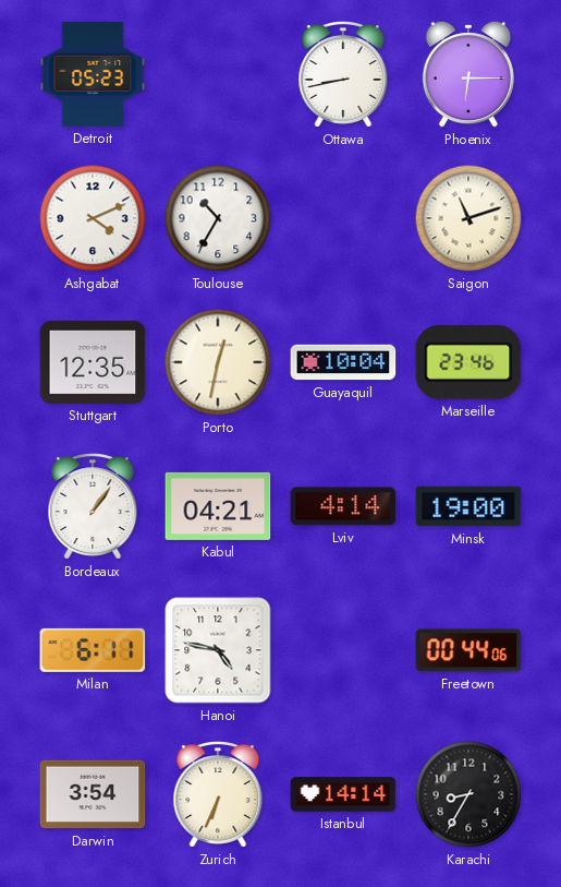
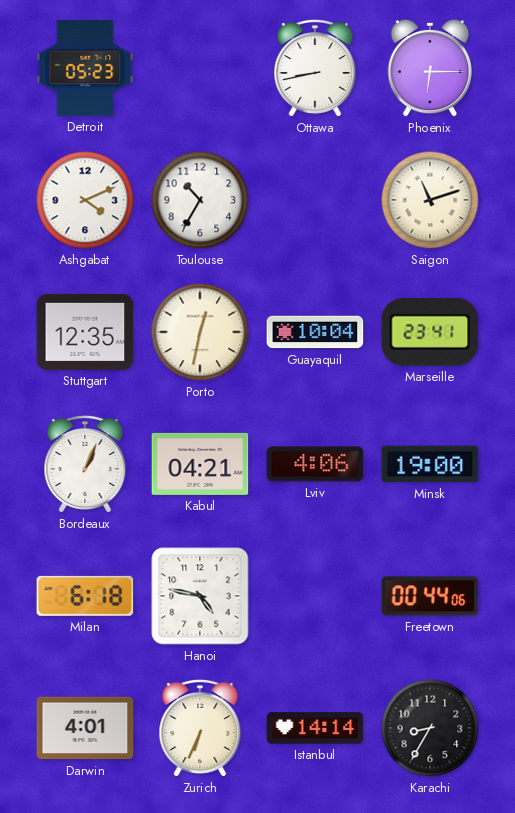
Marseille: 23:46 -> 23:41 (430, 332)
Bordeaux: 1:06 -> 1:04 (85, 465)
Lviv: 4:14 -> 4:06 (315, 464)
Milan: 6:11 -> 6:18 (85, 596)
Darwin: 3:54 -> 4:01 (85, 728)
